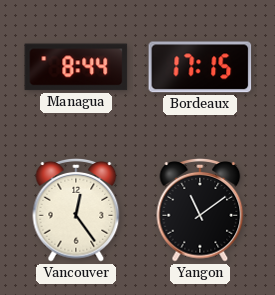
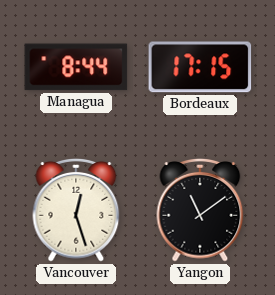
Vancouver: 12:24 -> 12:27 (76, 210)
